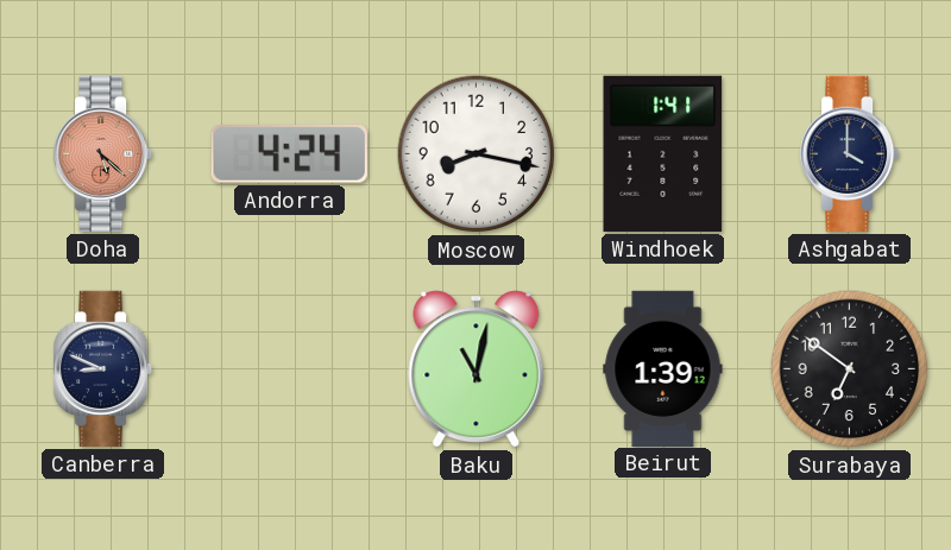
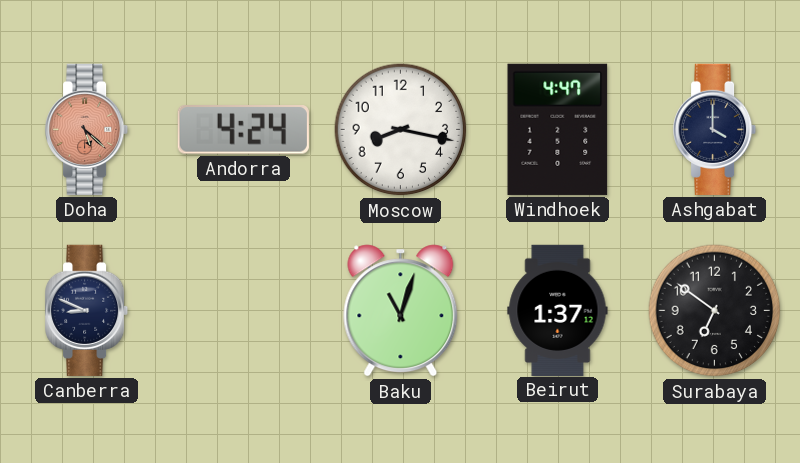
Windhoek: 1:41 -> 4:47 (558, 129)
Baku: 11:02 -> 11:03 (401, 311)
Beirut: 1:39 -> 1:37 (558, 310)
